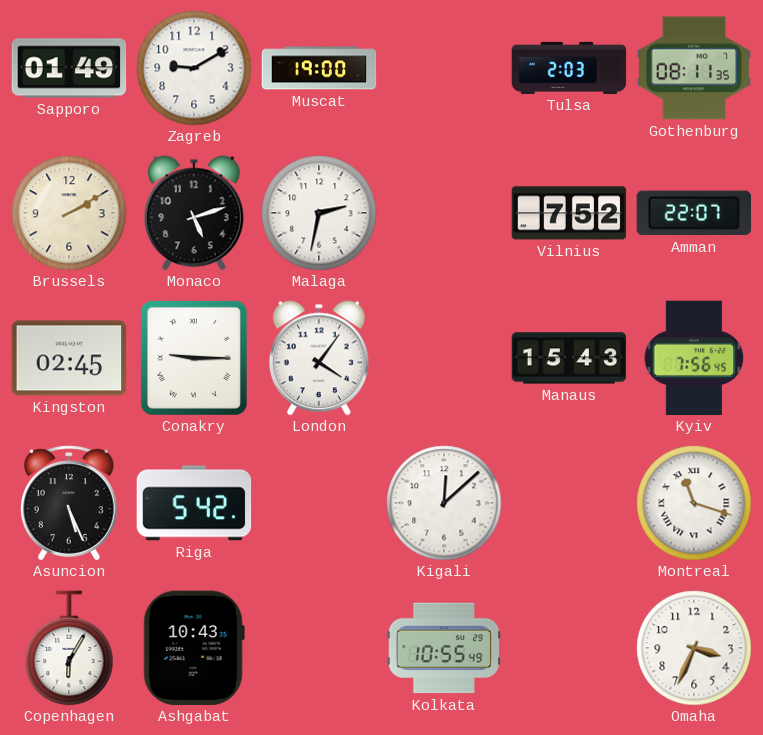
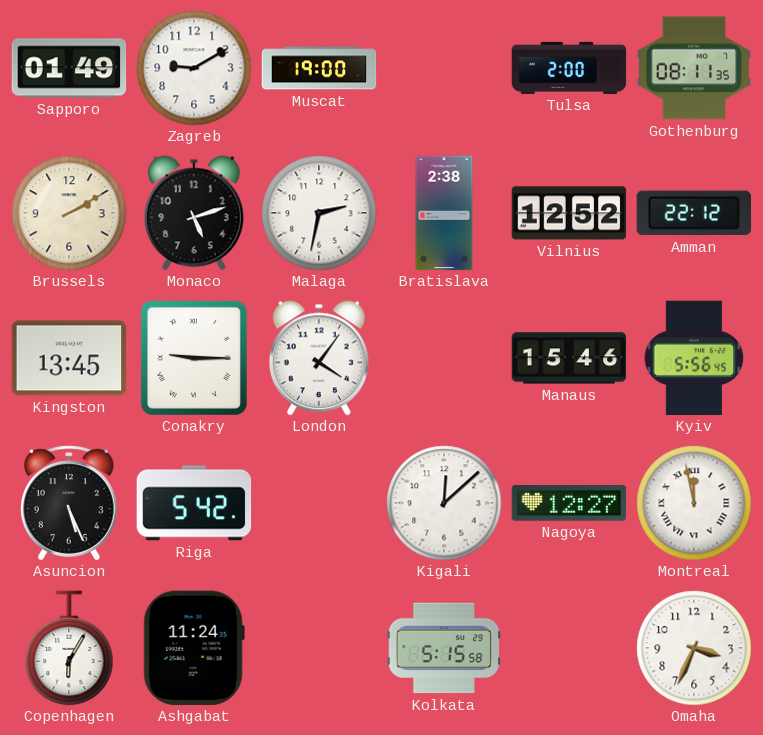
Tulsa: 2:03 -> 2:00 (569, 68)
Bratislava: none -> 2:38 (444, 213)
Vilnius: 7:52 -> 12:52 (569, 213)
Amman: 22:07 -> 22:12 (693, 213)
Kingston: 02:45 -> 13:45 (69, 358)
Manaus: 15:43 -> 15:46 (569, 358)
Kyiv: 7:56 -> 5:56 (694, 358)
Nagoya: none -> 12:27 (569, 503)
Montreal: 11:18 -> 11:58 (694, 503)
Ashgabat: 10:43 -> 11:24 (194, 648)
Kolkata: 10:55 -> 5:15 (444, 648)
